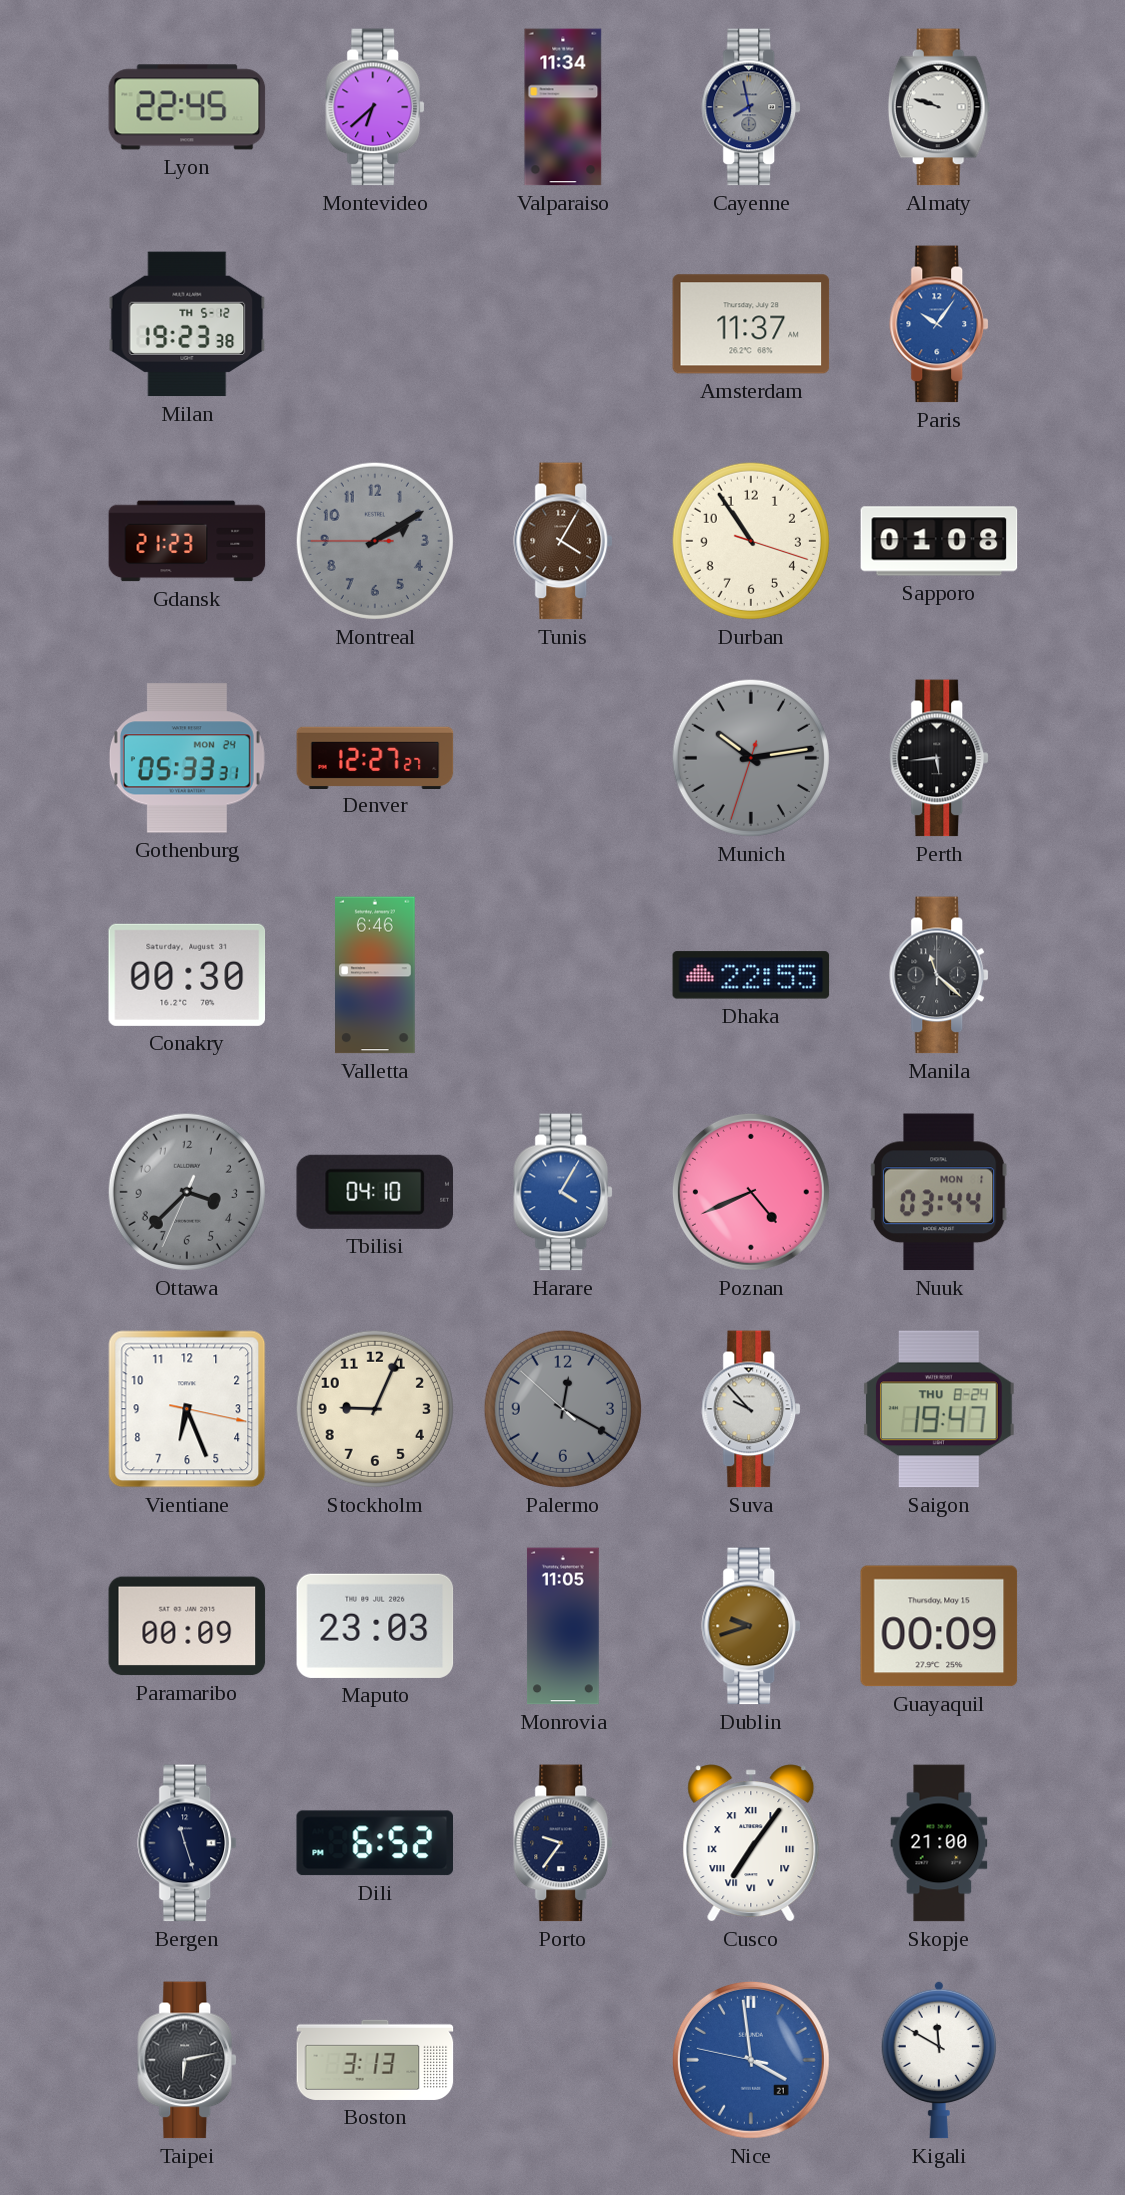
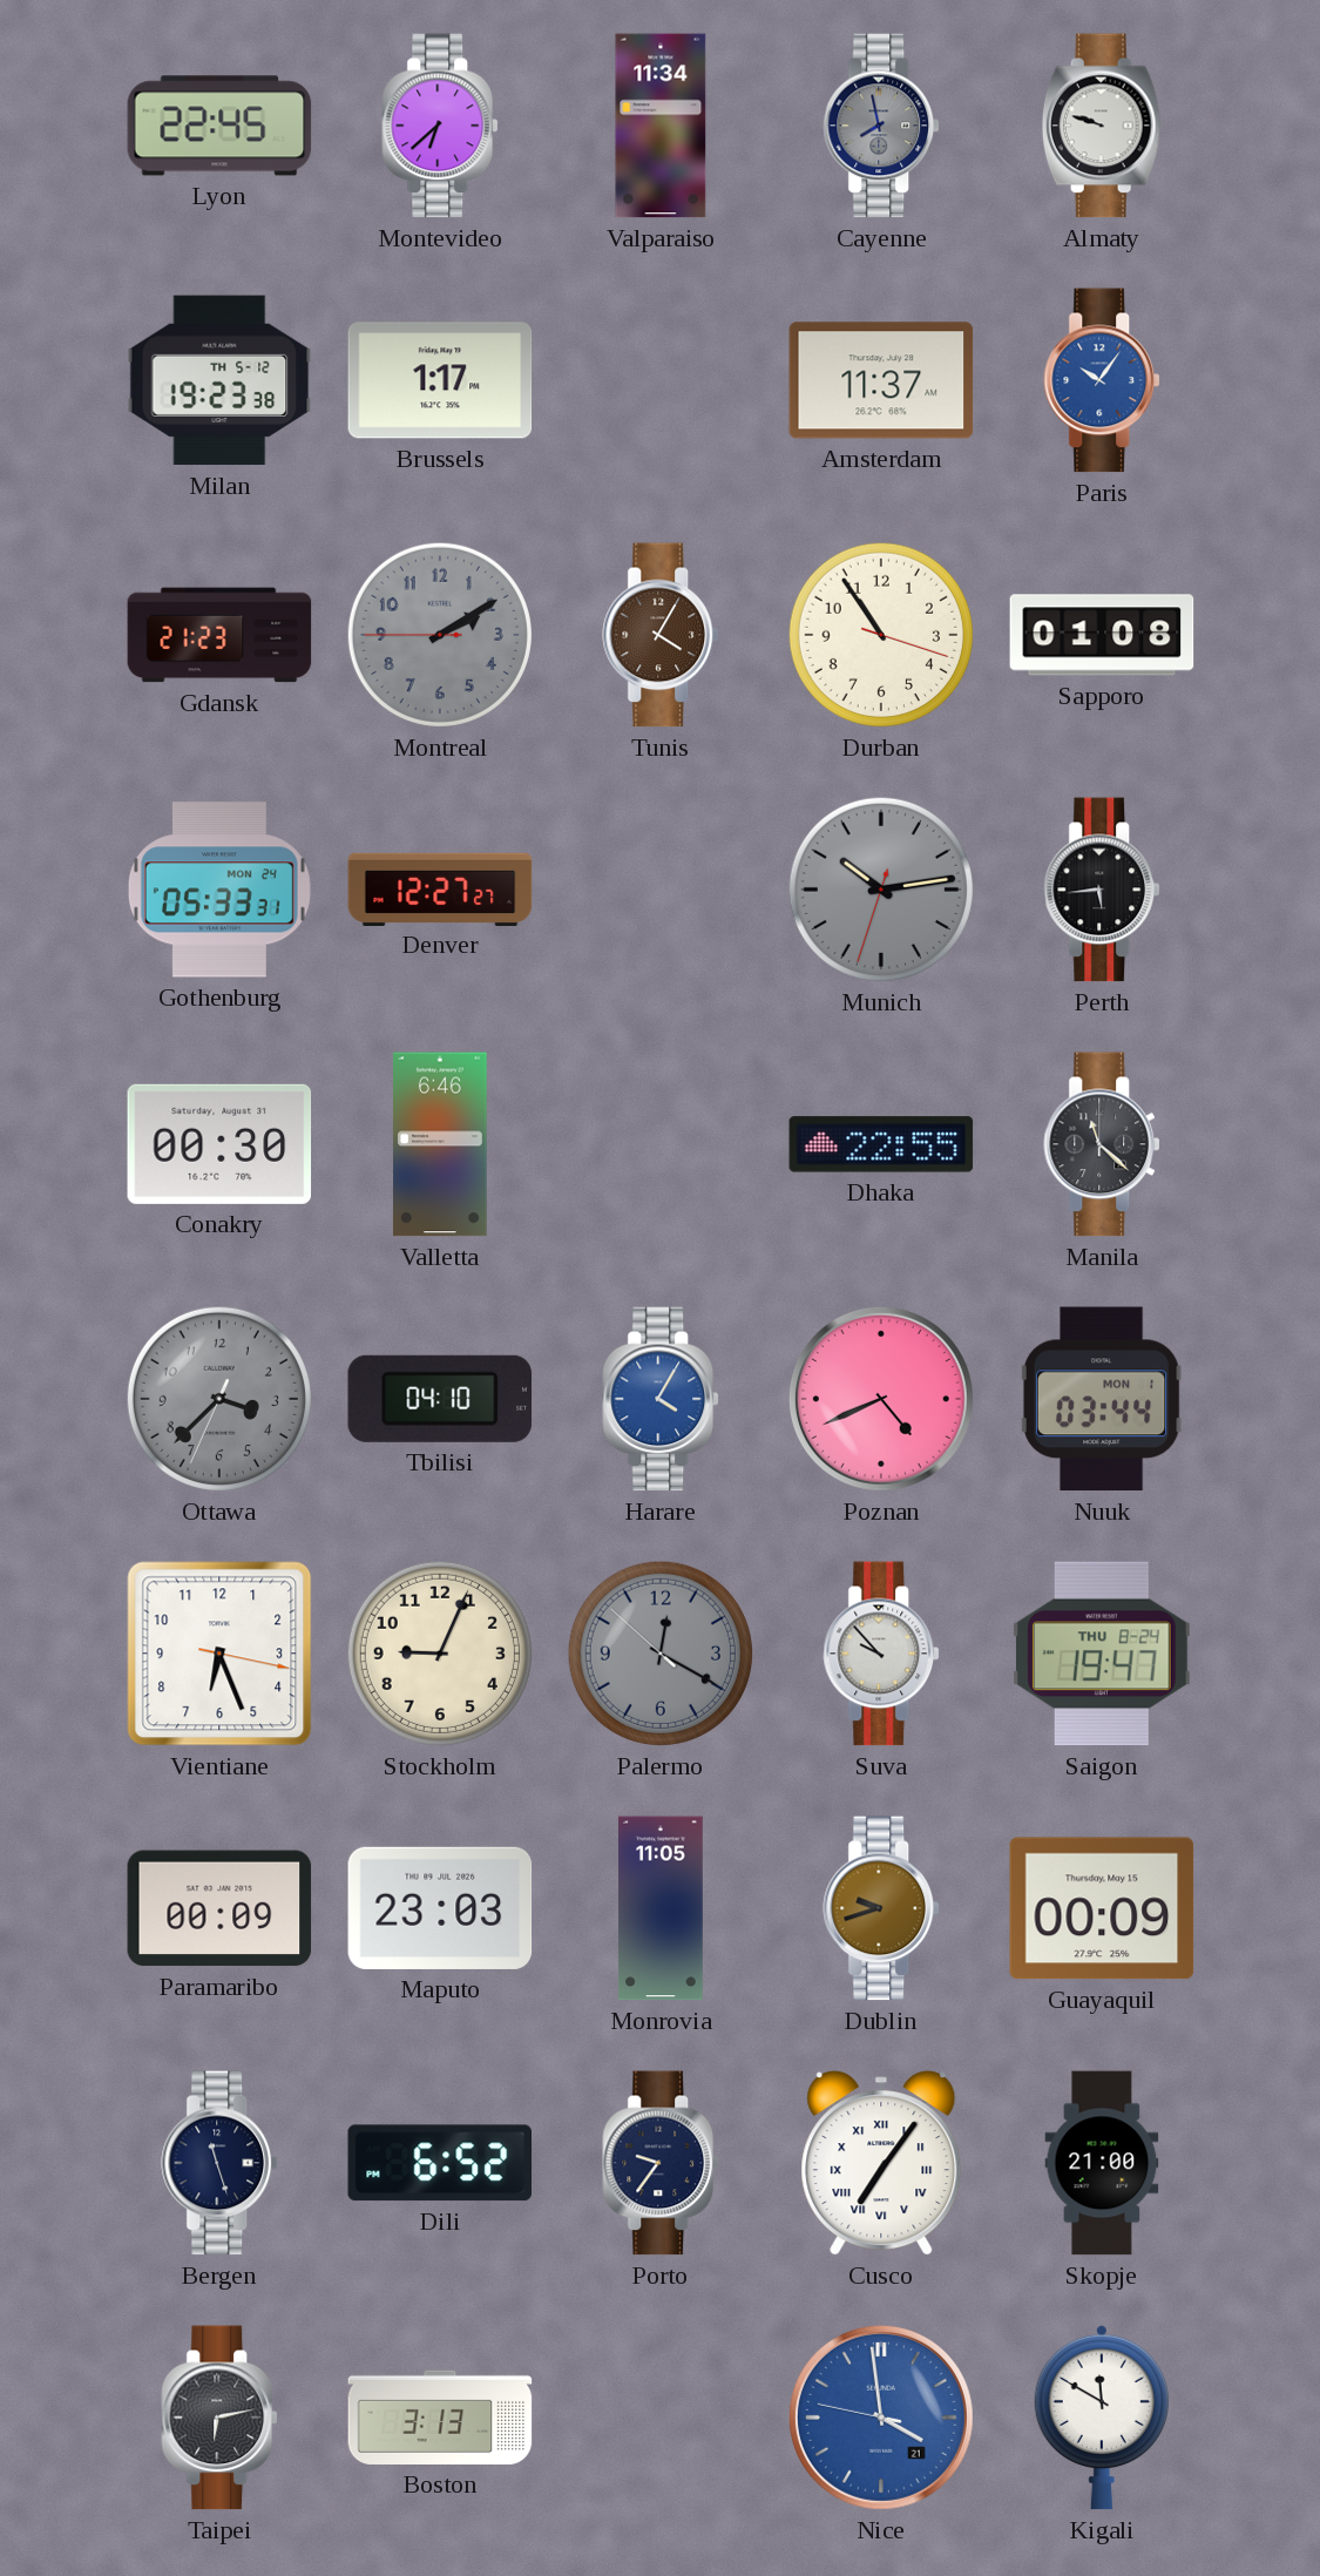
Brussels: none -> 1:17 (440, 380)
